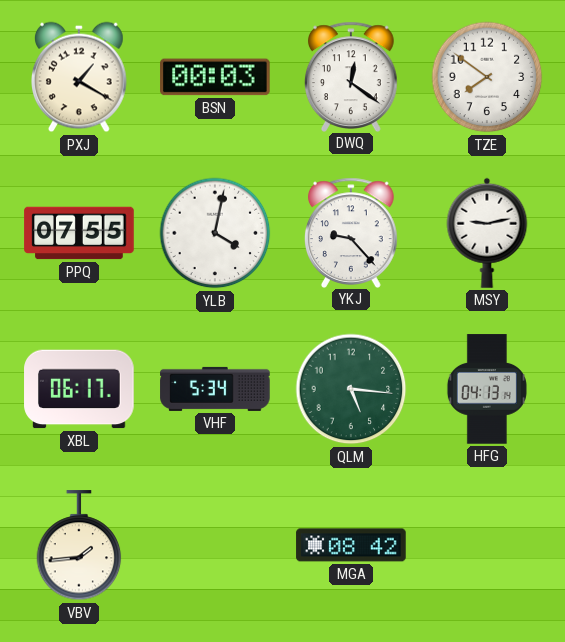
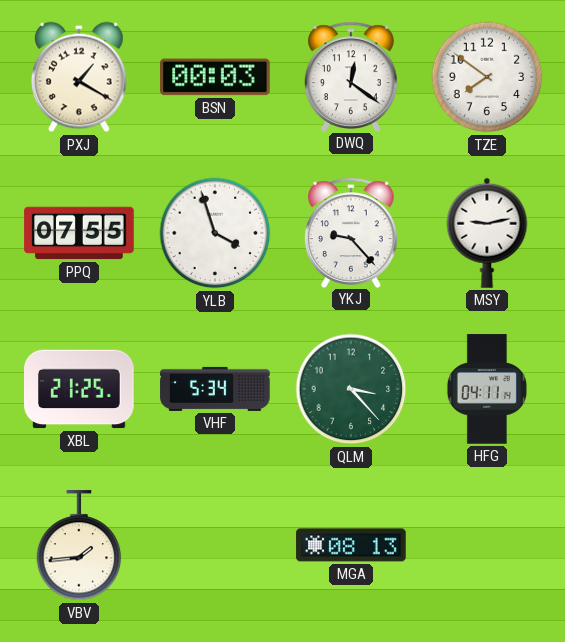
YLB: 4:02 -> 3:57 (215, 233)
XBL: 06:17 -> 21:25 (79, 389)
QLM: 5:16 -> 3:23 (351, 389)
HFG: 04:13 -> 04:11 (487, 389)
MGA: 08:42 -> 08:13 (351, 545)
